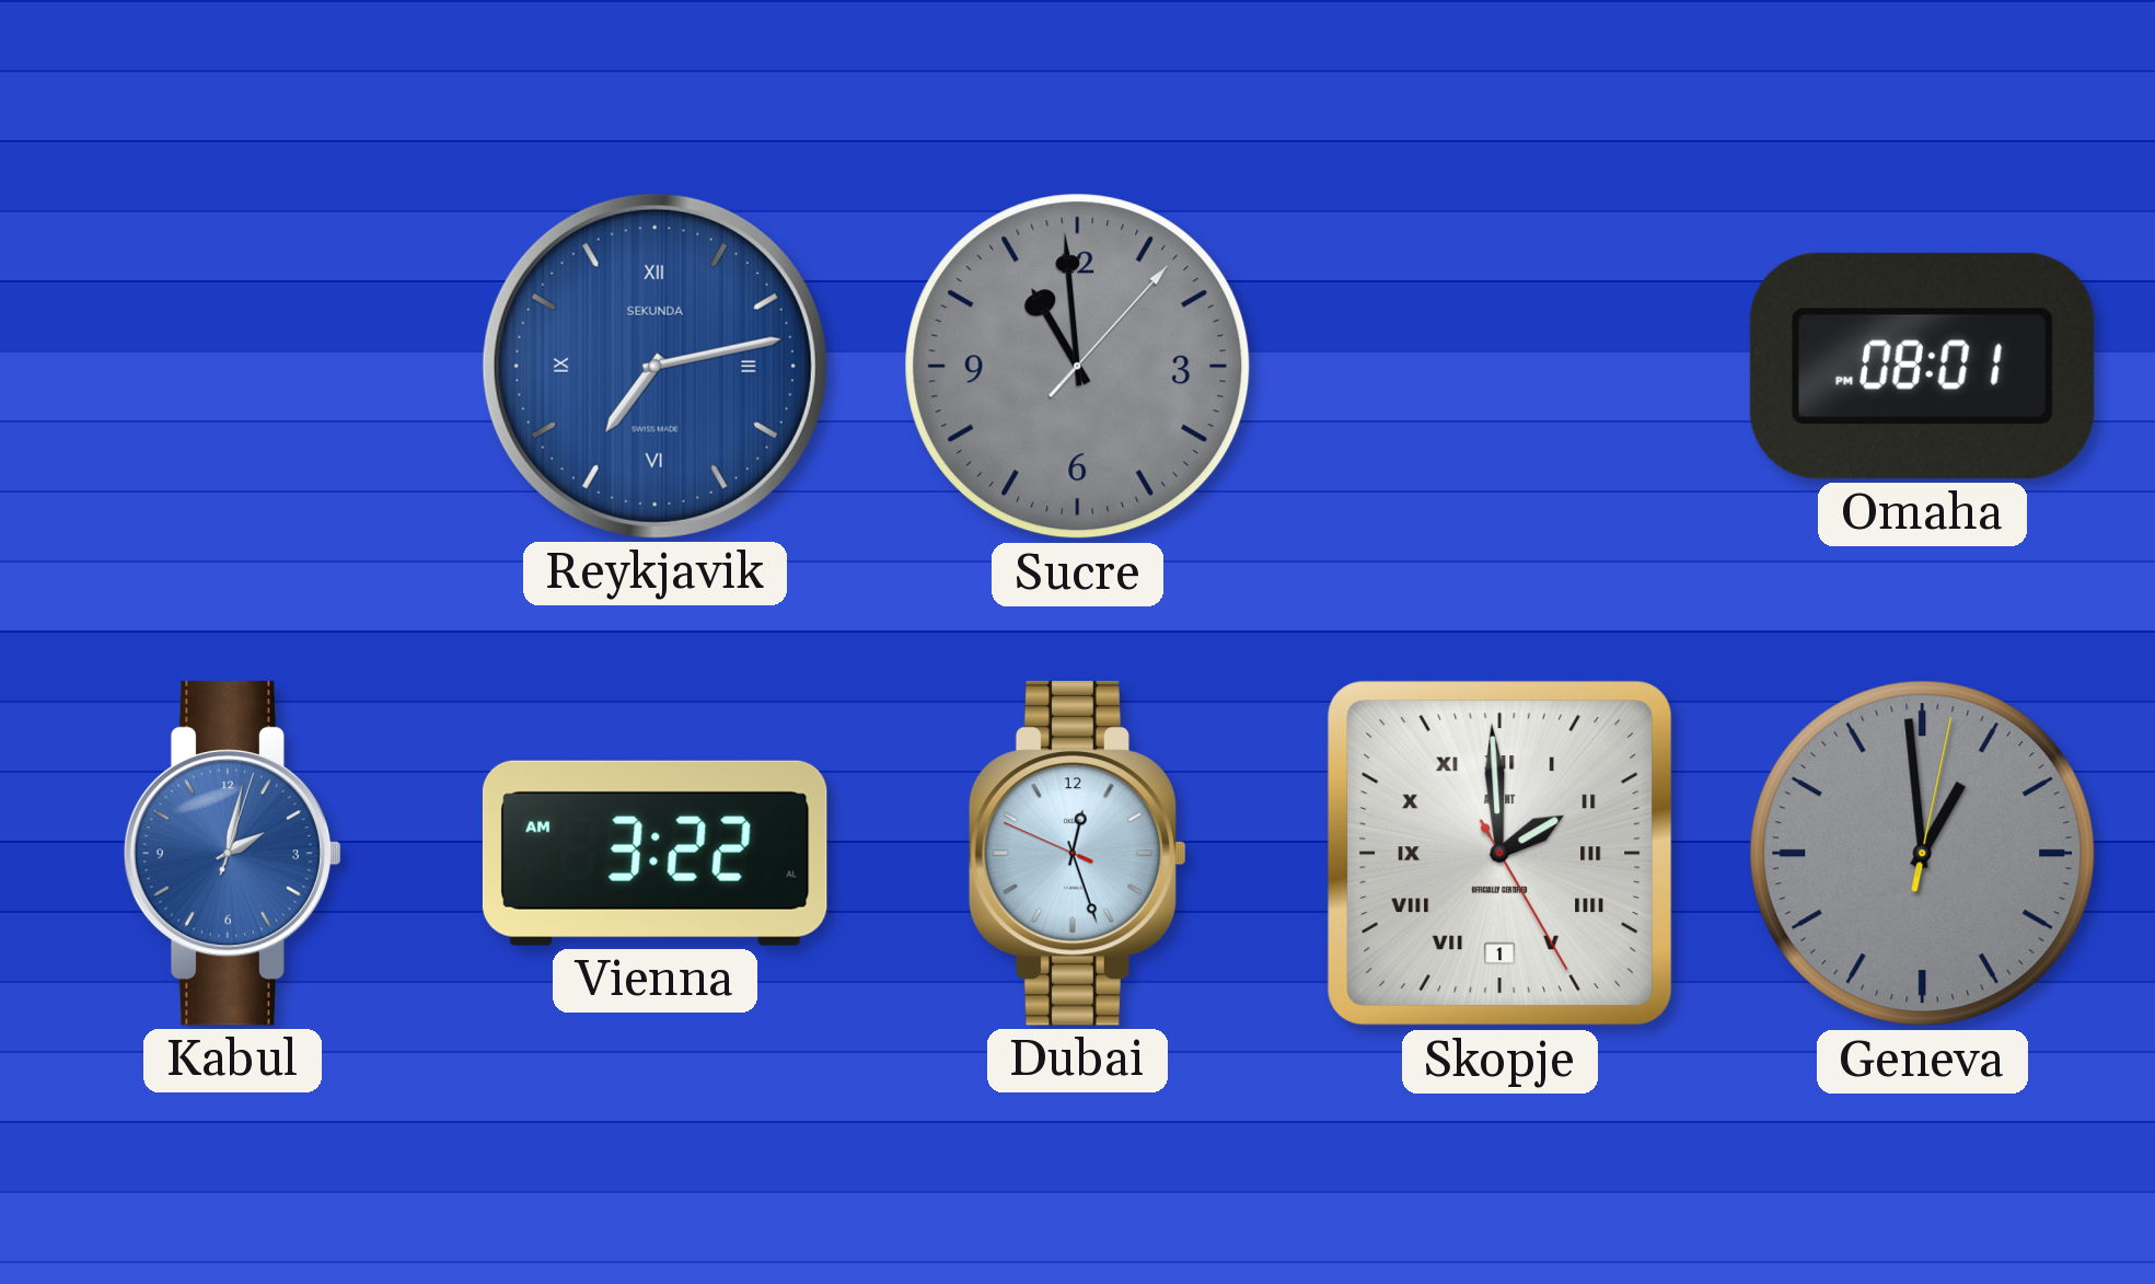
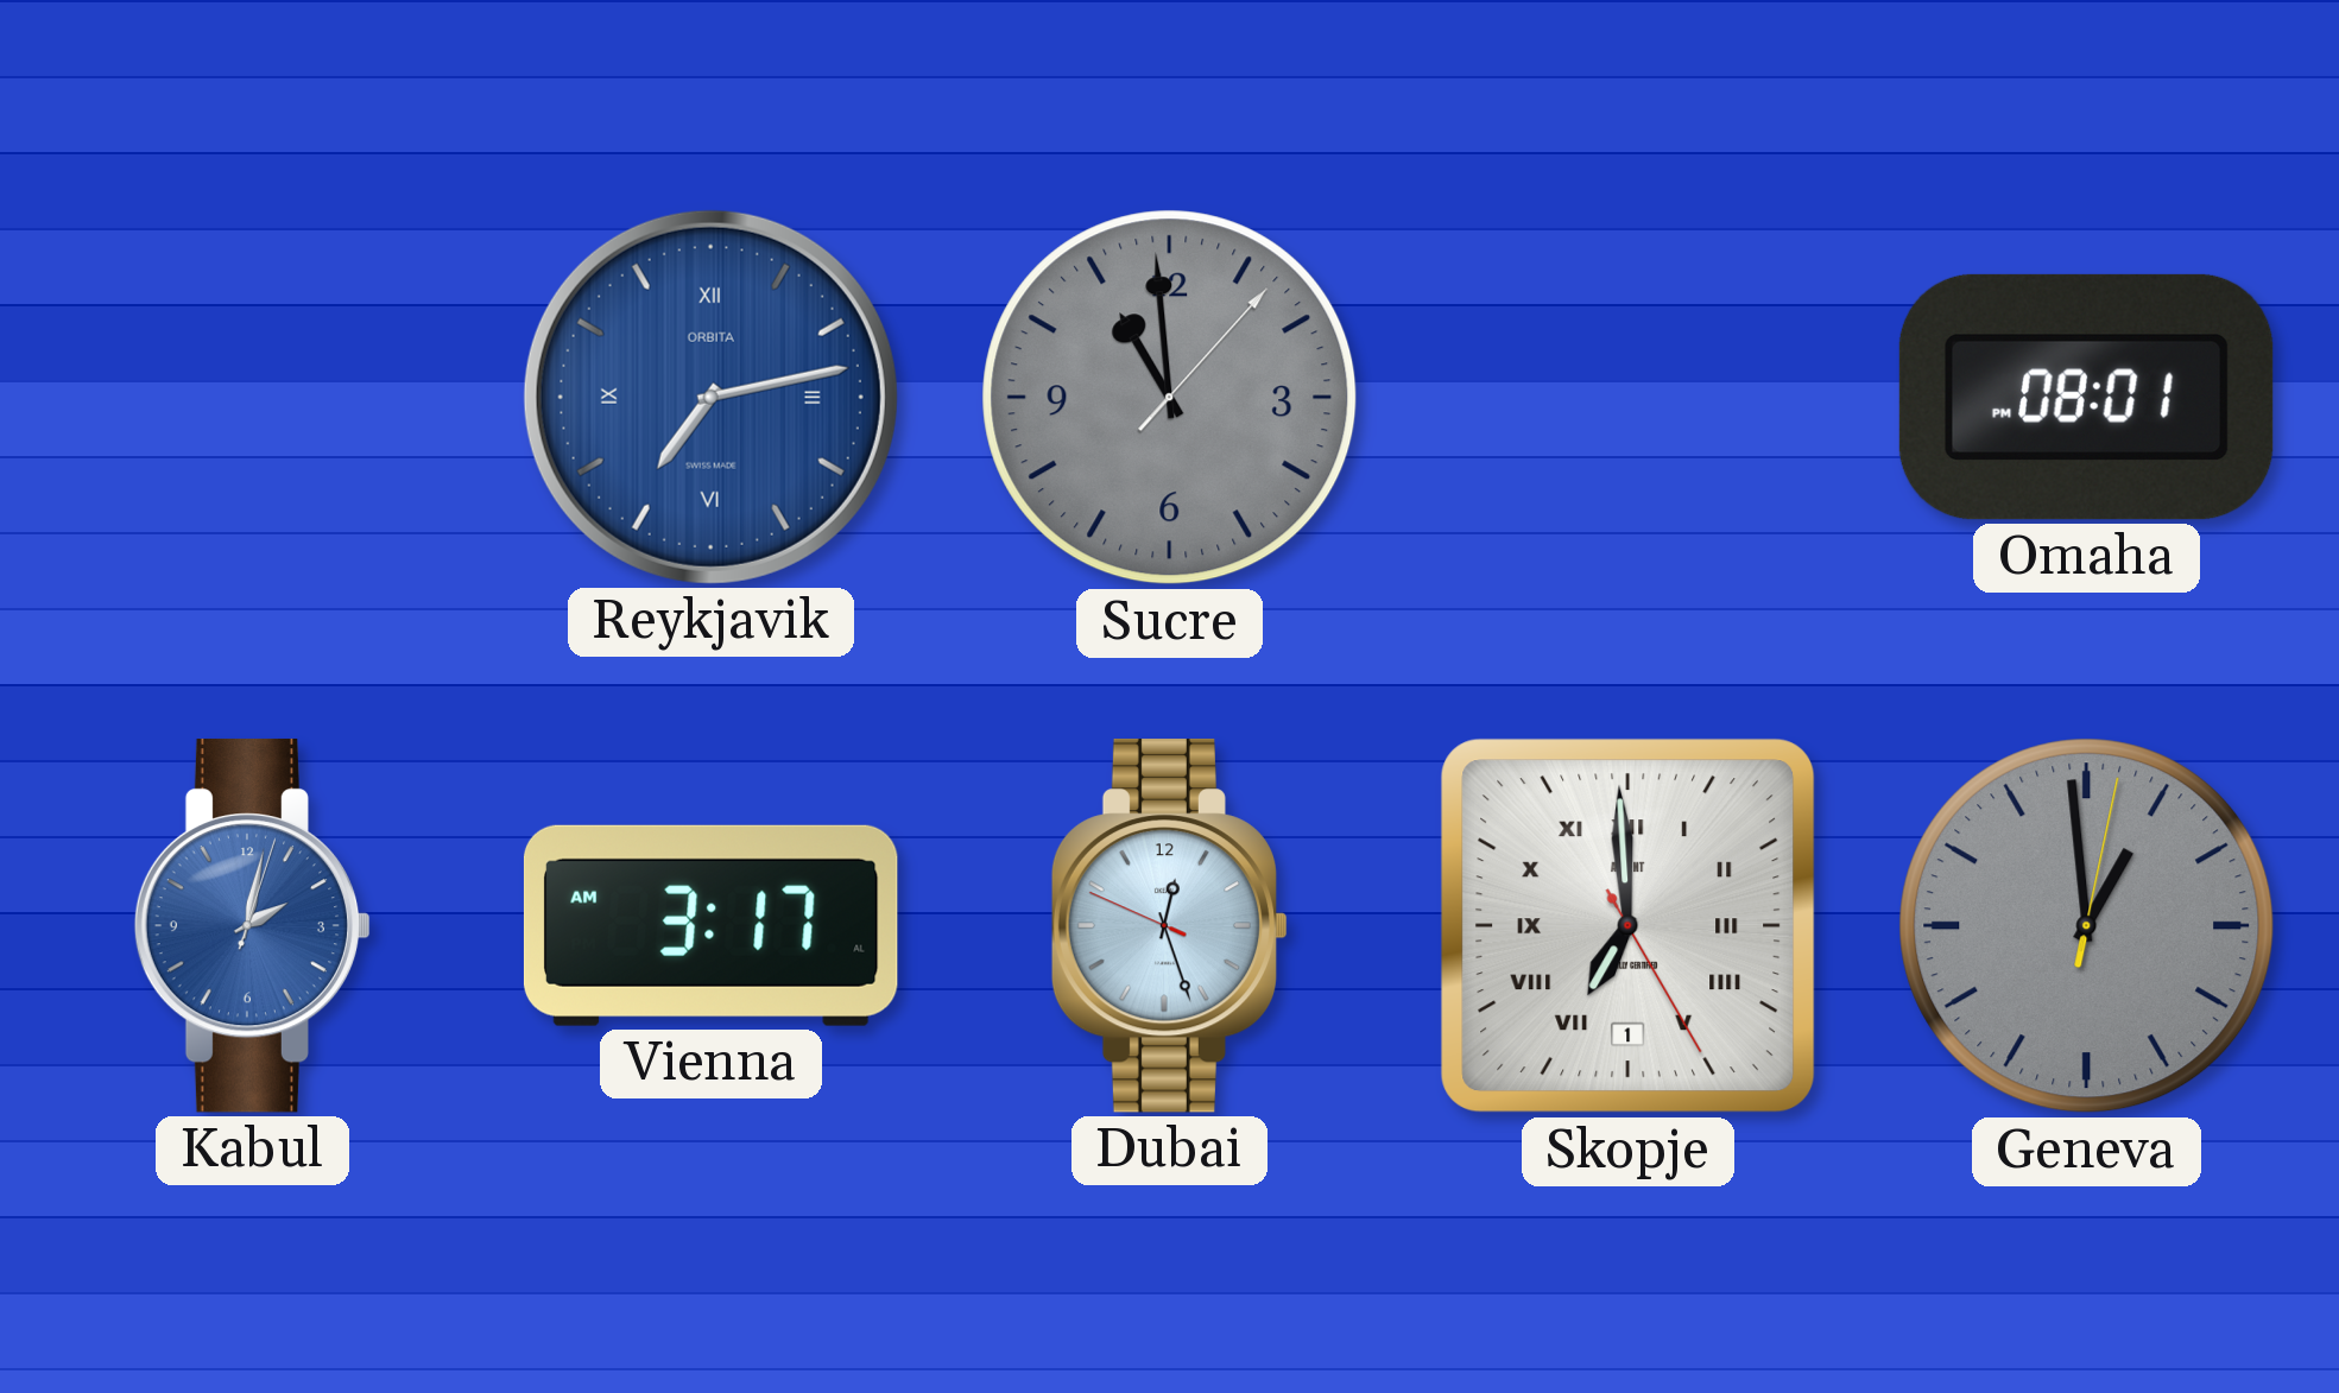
Reykjavik brand: SEKUNDA -> ORBITA (710, 397)
Vienna: 3:22 -> 3:17 (710, 925)
Skopje: 1:59 -> 6:59 (1629, 926)
